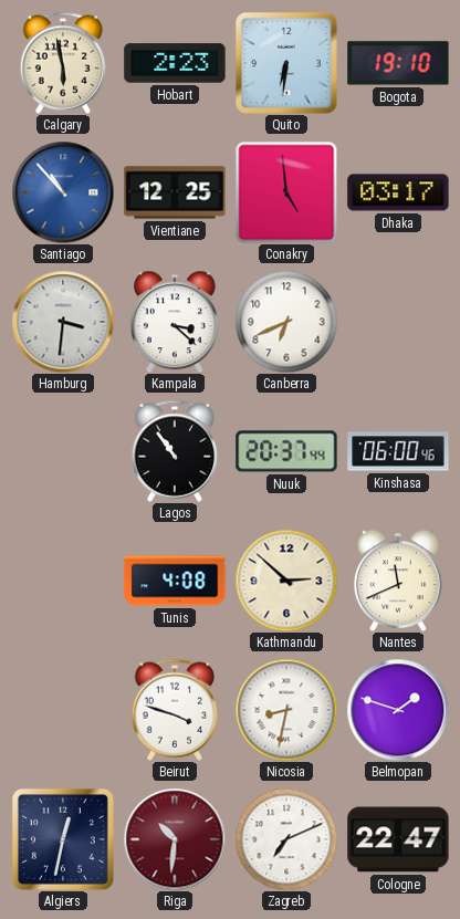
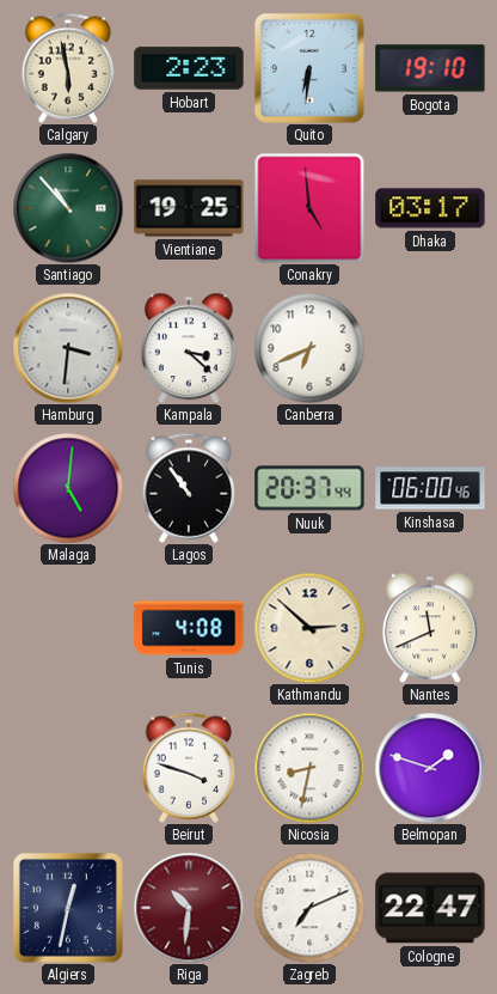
Santiago dial: blue -> green (68, 208)
Vientiane: 12:25 -> 19:25 (189, 208)
Malaga: none -> 5:01 (68, 488)
